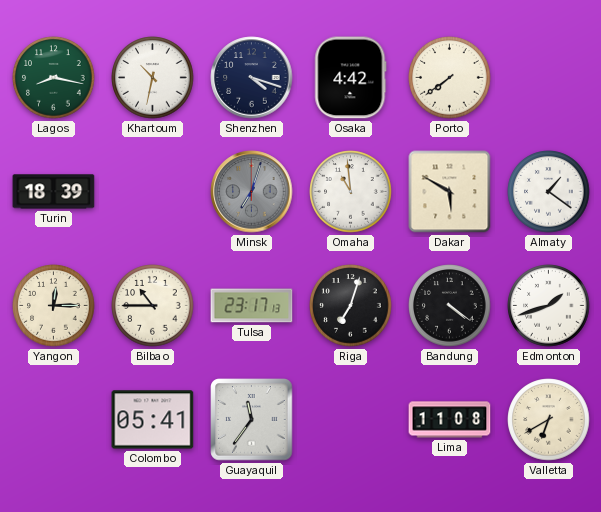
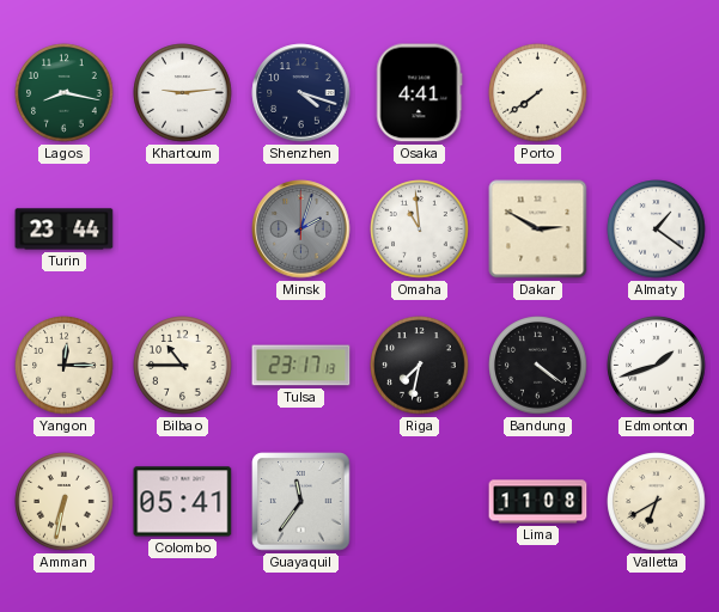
Khartoum: 10:32 -> 9:14 (183, 93)
Osaka: 4:42 -> 4:41 (420, 93)
Turin: 18:39 -> 23:44 (65, 229)
Minsk: 7:03 -> 2:03 (301, 229)
Dakar: 5:50 -> 2:50 (538, 229)
Riga: 7:03 -> 7:32 (420, 366)
Amman: none -> 6:32 (65, 502)
